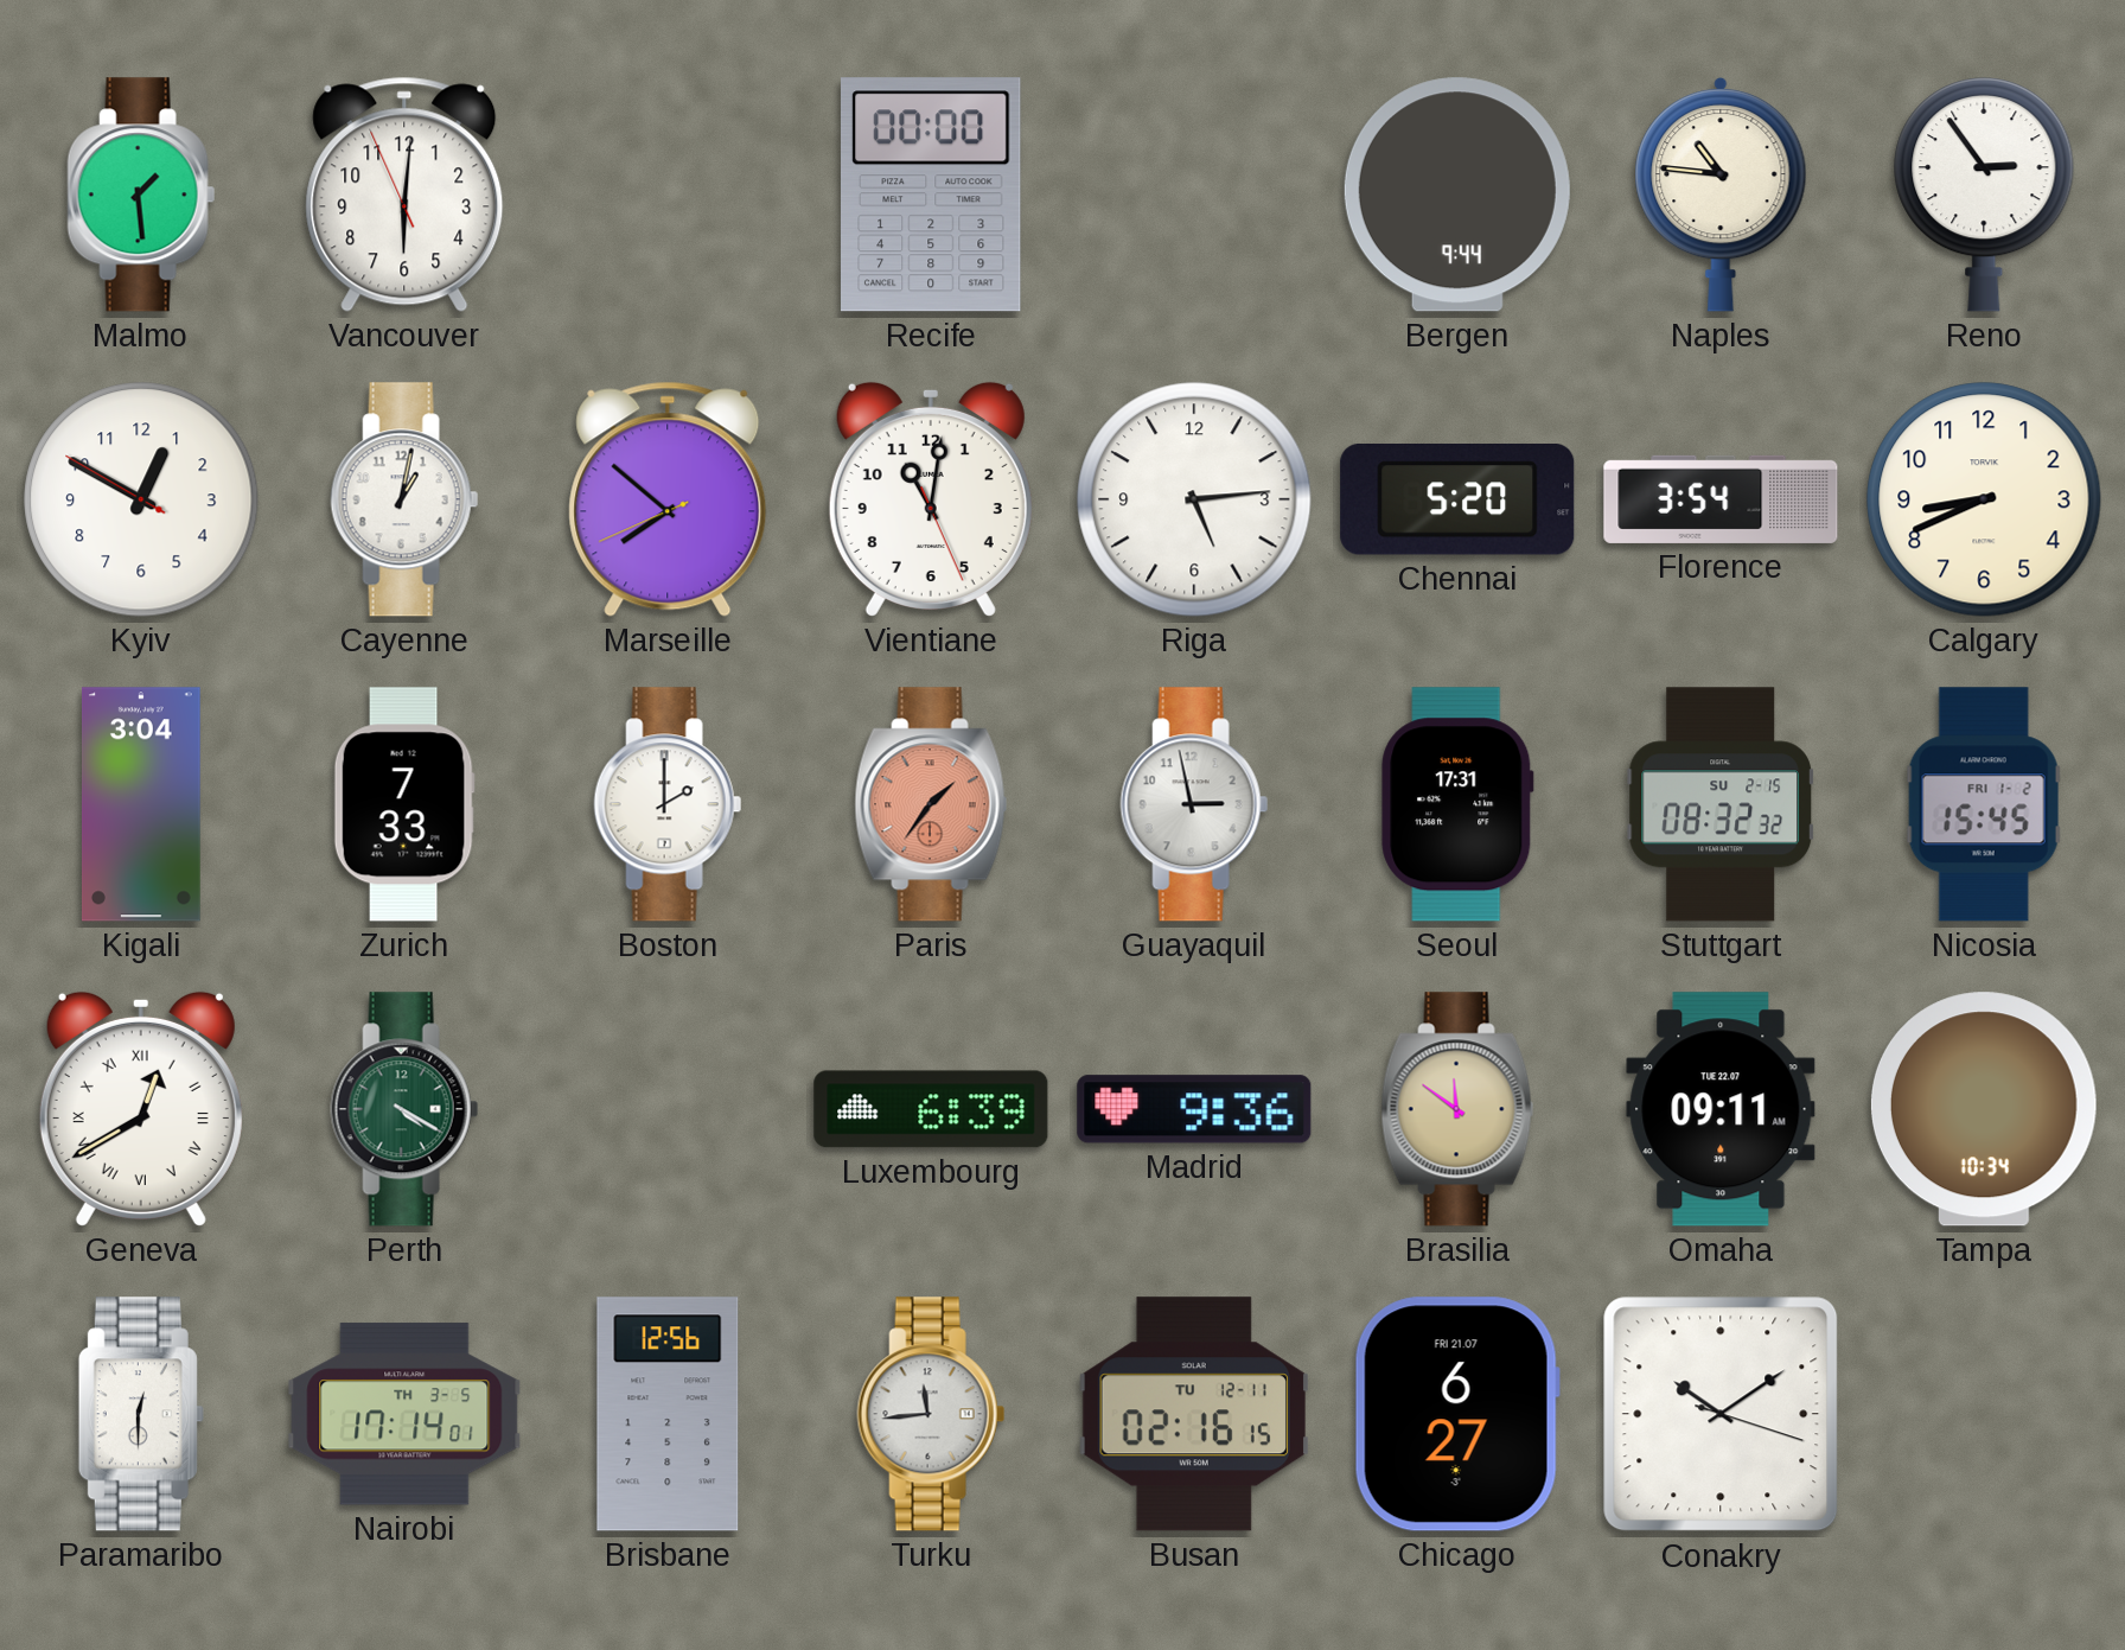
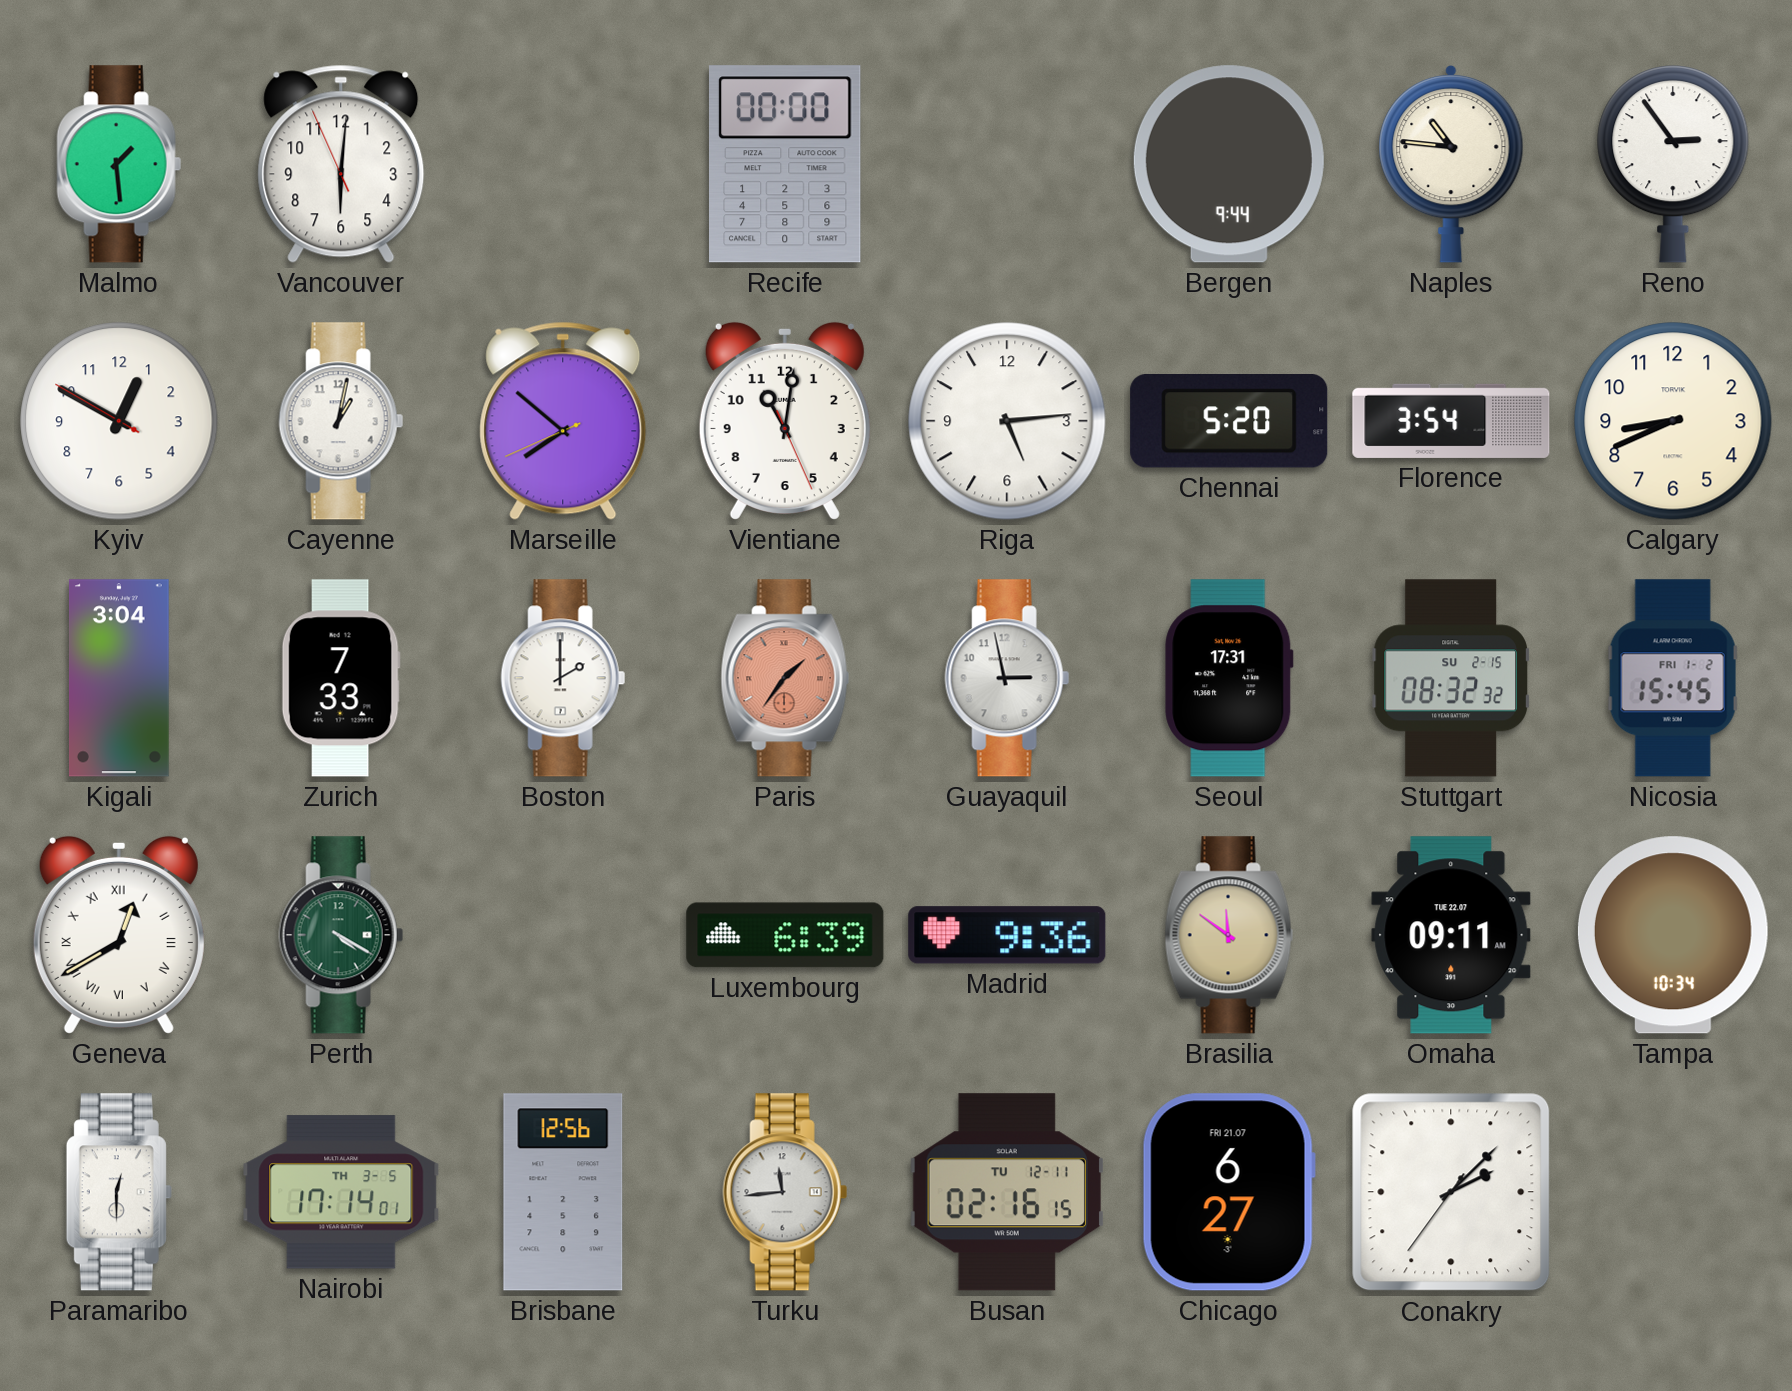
Conakry: 10:09 -> 2:07 (1451, 1192)
